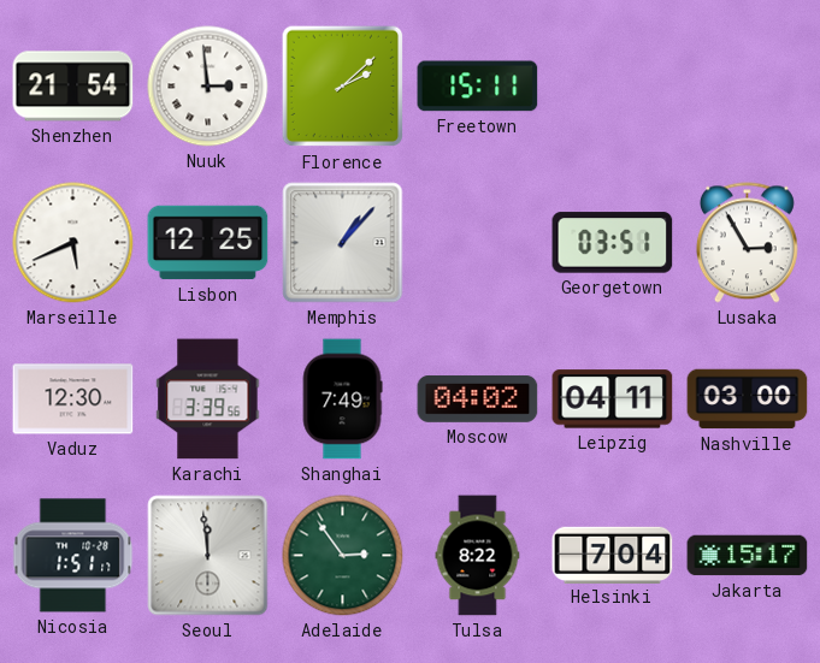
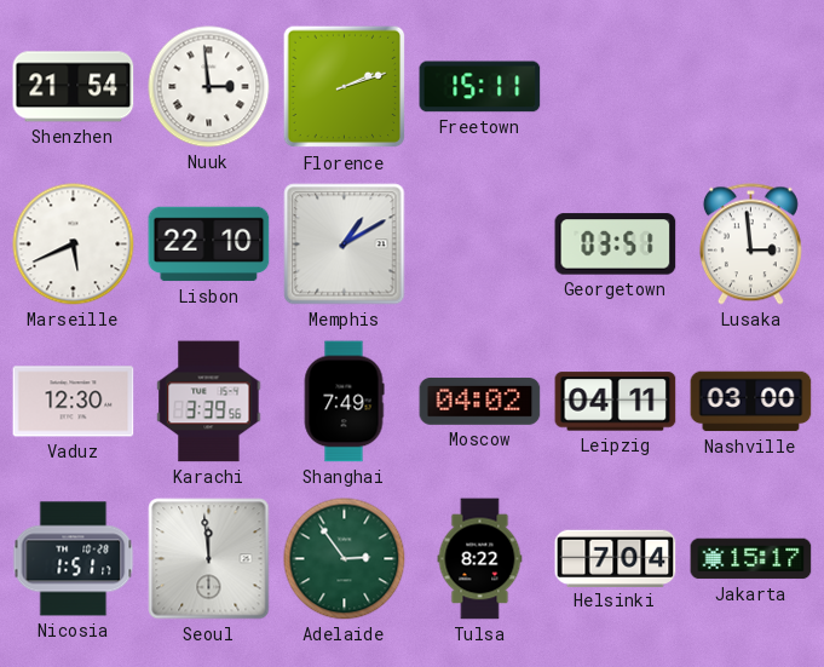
Florence: 2:08 -> 2:12 (345, 87)
Lisbon: 12:25 -> 22:10 (209, 245)
Memphis: 1:07 -> 1:10 (345, 245)
Lusaka: 2:55 -> 2:59 (750, 245)
